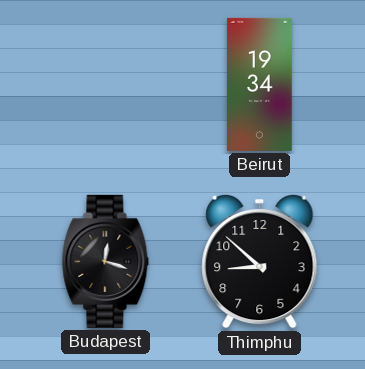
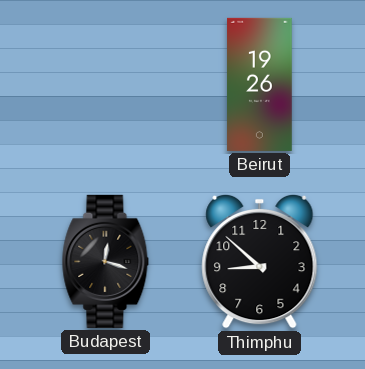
Beirut: 19:34 -> 19:26 (260, 84)
